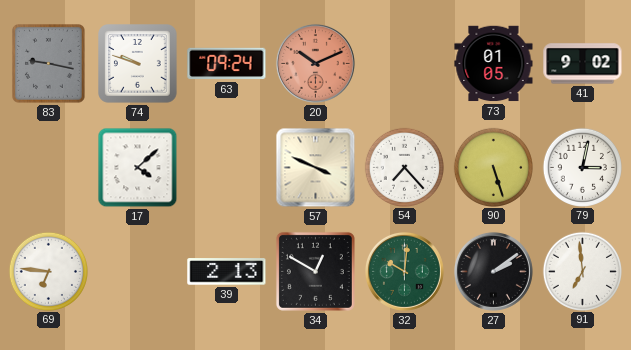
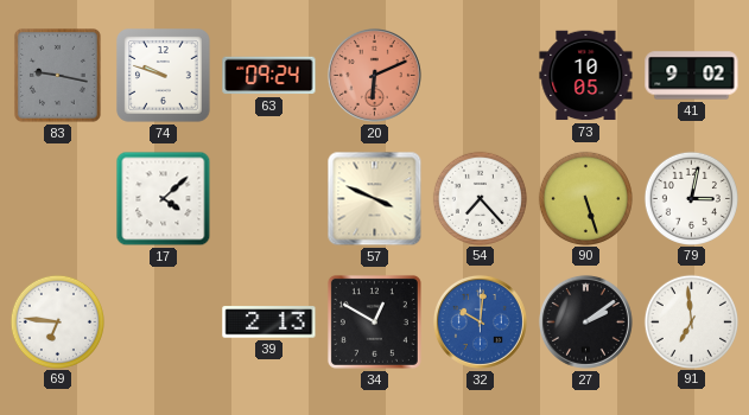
20: 10:11 -> 6:11 (374, 75)
73: 01:05 -> 10:05 (586, 76)
32 dial: green -> blue (480, 321)
